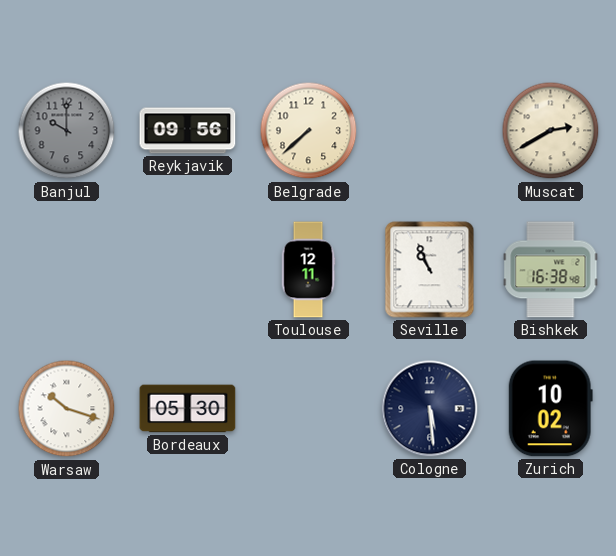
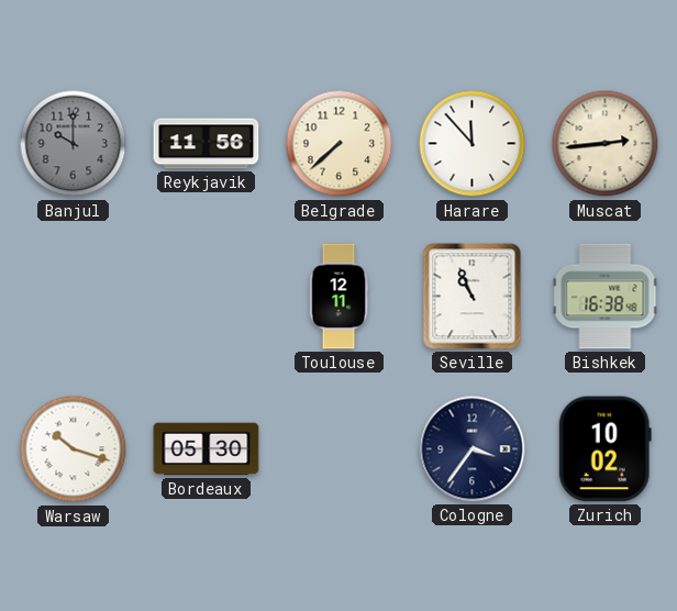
Reykjavik: 09:56 -> 11:56 (207, 144)
Harare: none -> 11:53 (473, 144)
Muscat: 2:40 -> 2:44 (606, 144)
Cologne: 5:29 -> 3:36 (473, 449)
